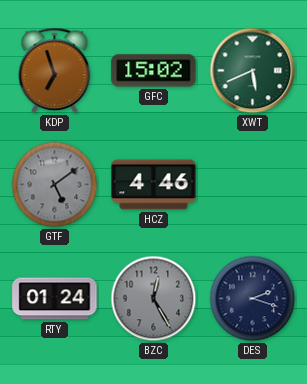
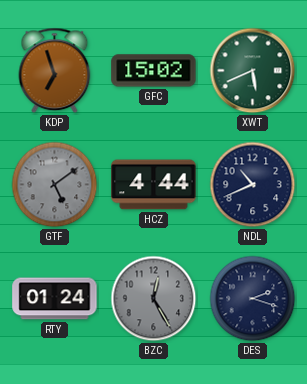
HCZ: 4:46 -> 4:44 (154, 185)
NDL: none -> 10:41 (253, 185)
